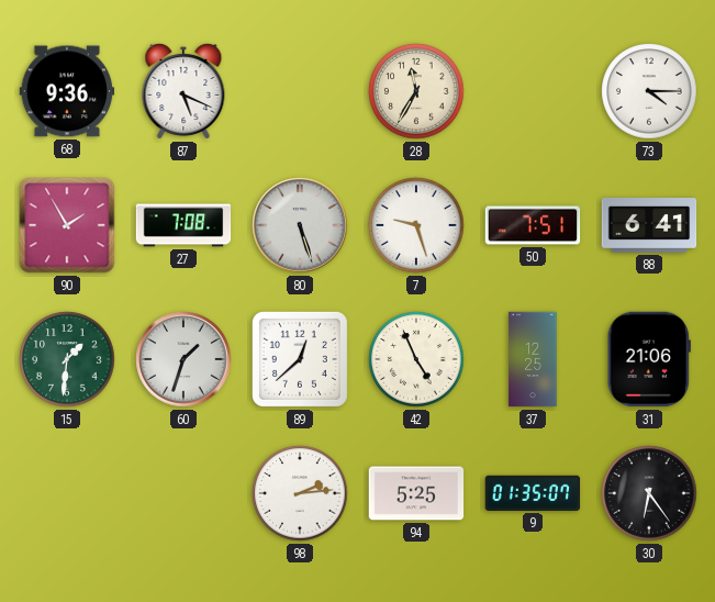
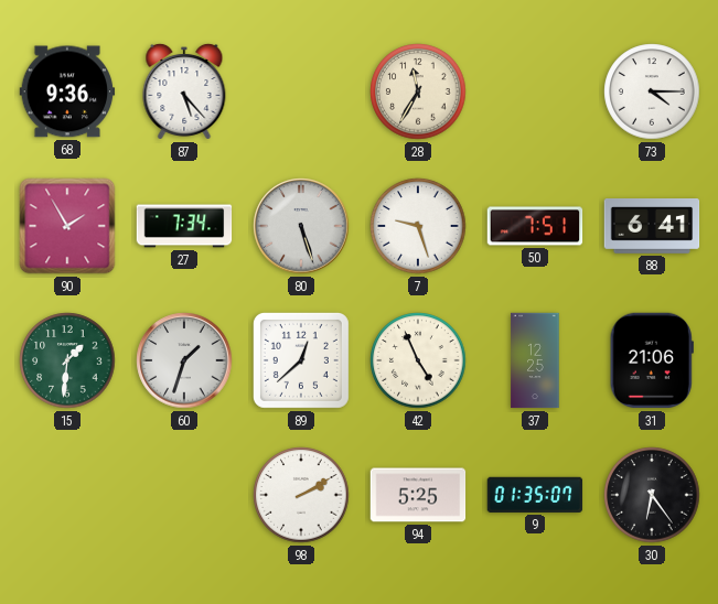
87: 5:19 -> 5:23 (184, 91)
27: 7:08 -> 7:34 (184, 226)
98: 2:14 -> 2:10 (301, 495)
